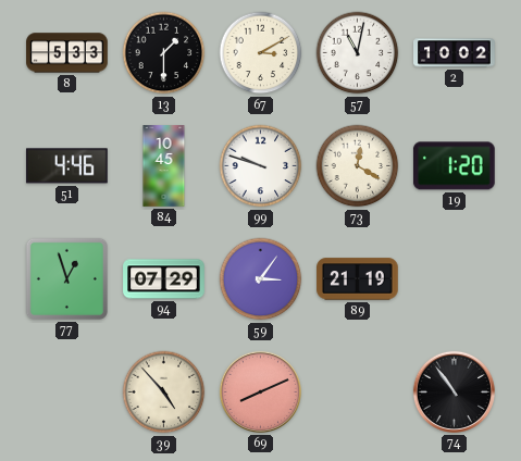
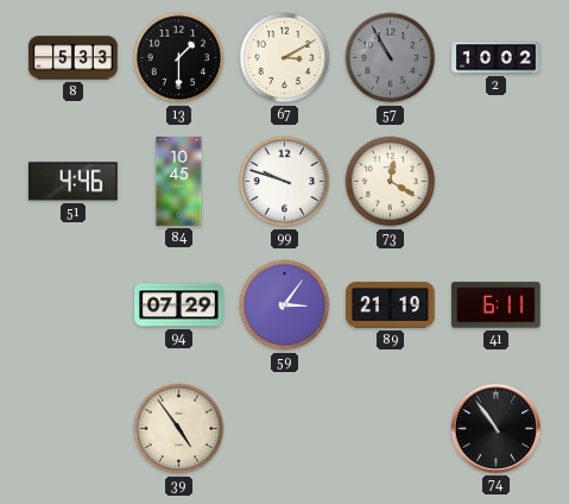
57: 11:02 -> 10:55 (391, 58)
57 dial: white -> grey (391, 58)
19: 1:20 -> none (454, 166)
77: 12:57 -> none (66, 278)
41: none -> 6:11 (497, 305)
39: 4:53 -> 4:54 (179, 429)
69: 8:11 -> none (260, 391)
